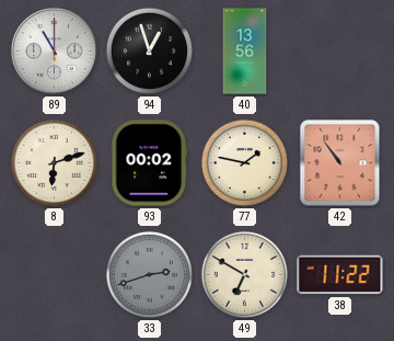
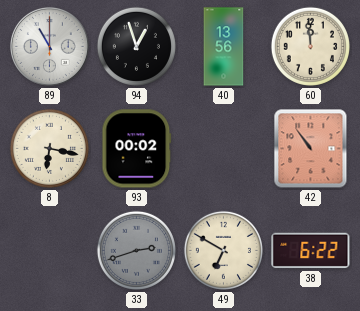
60: none -> 11:59 (310, 46)
8: 6:12 -> 6:17 (49, 148)
77: 1:47 -> none (244, 162)
38: 11:22 -> 6:22 (311, 251)
